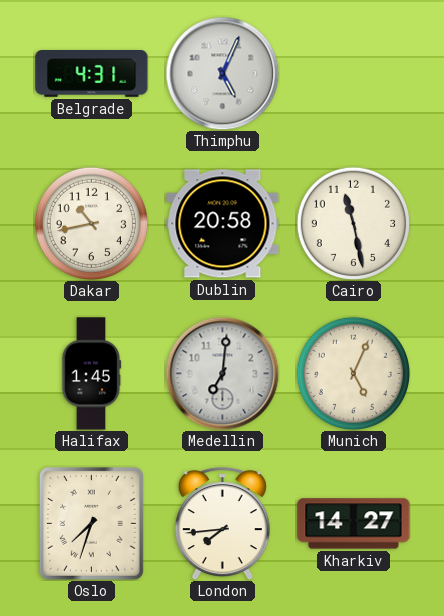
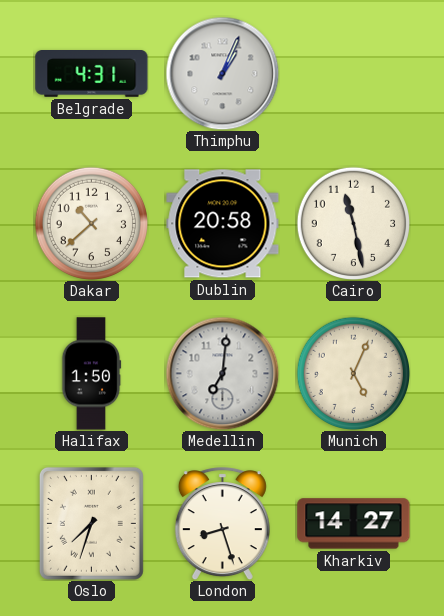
Thimphu: 5:04 -> 1:04 (222, 73)
Dakar: 10:43 -> 10:38 (91, 223)
Halifax: 1:45 -> 1:50 (91, 374)
London: 7:44 -> 8:27 (222, 524)
